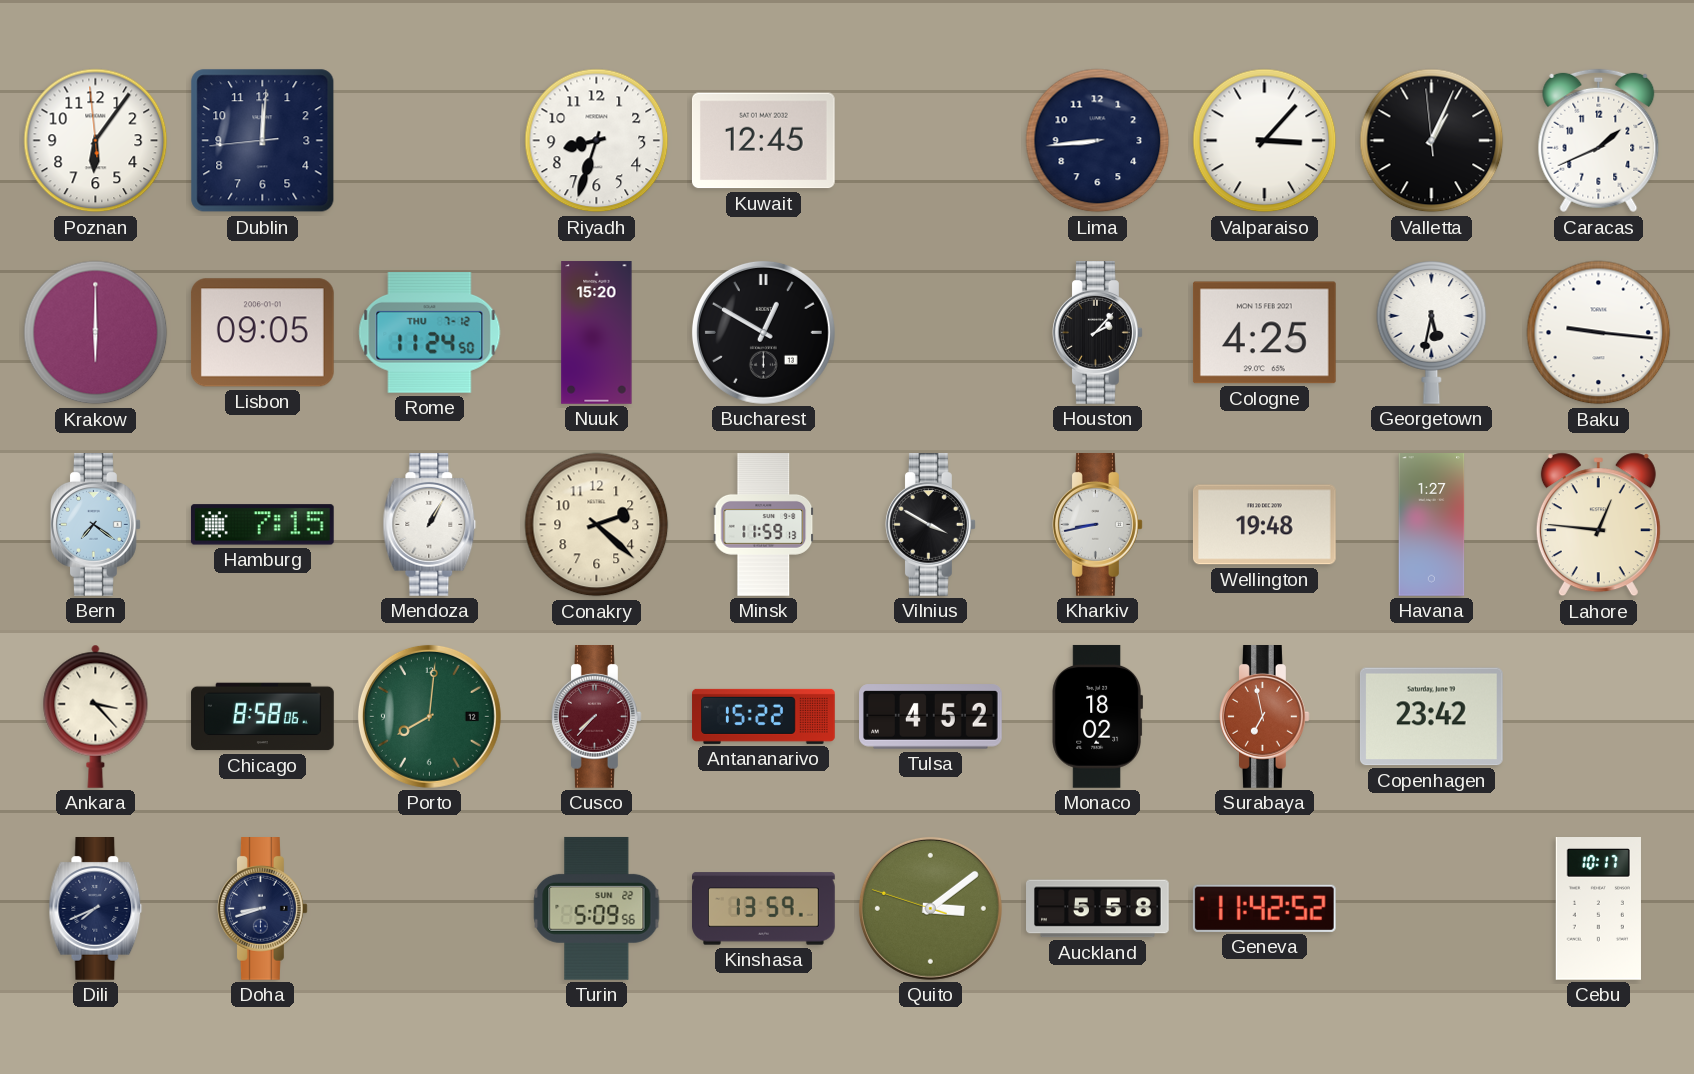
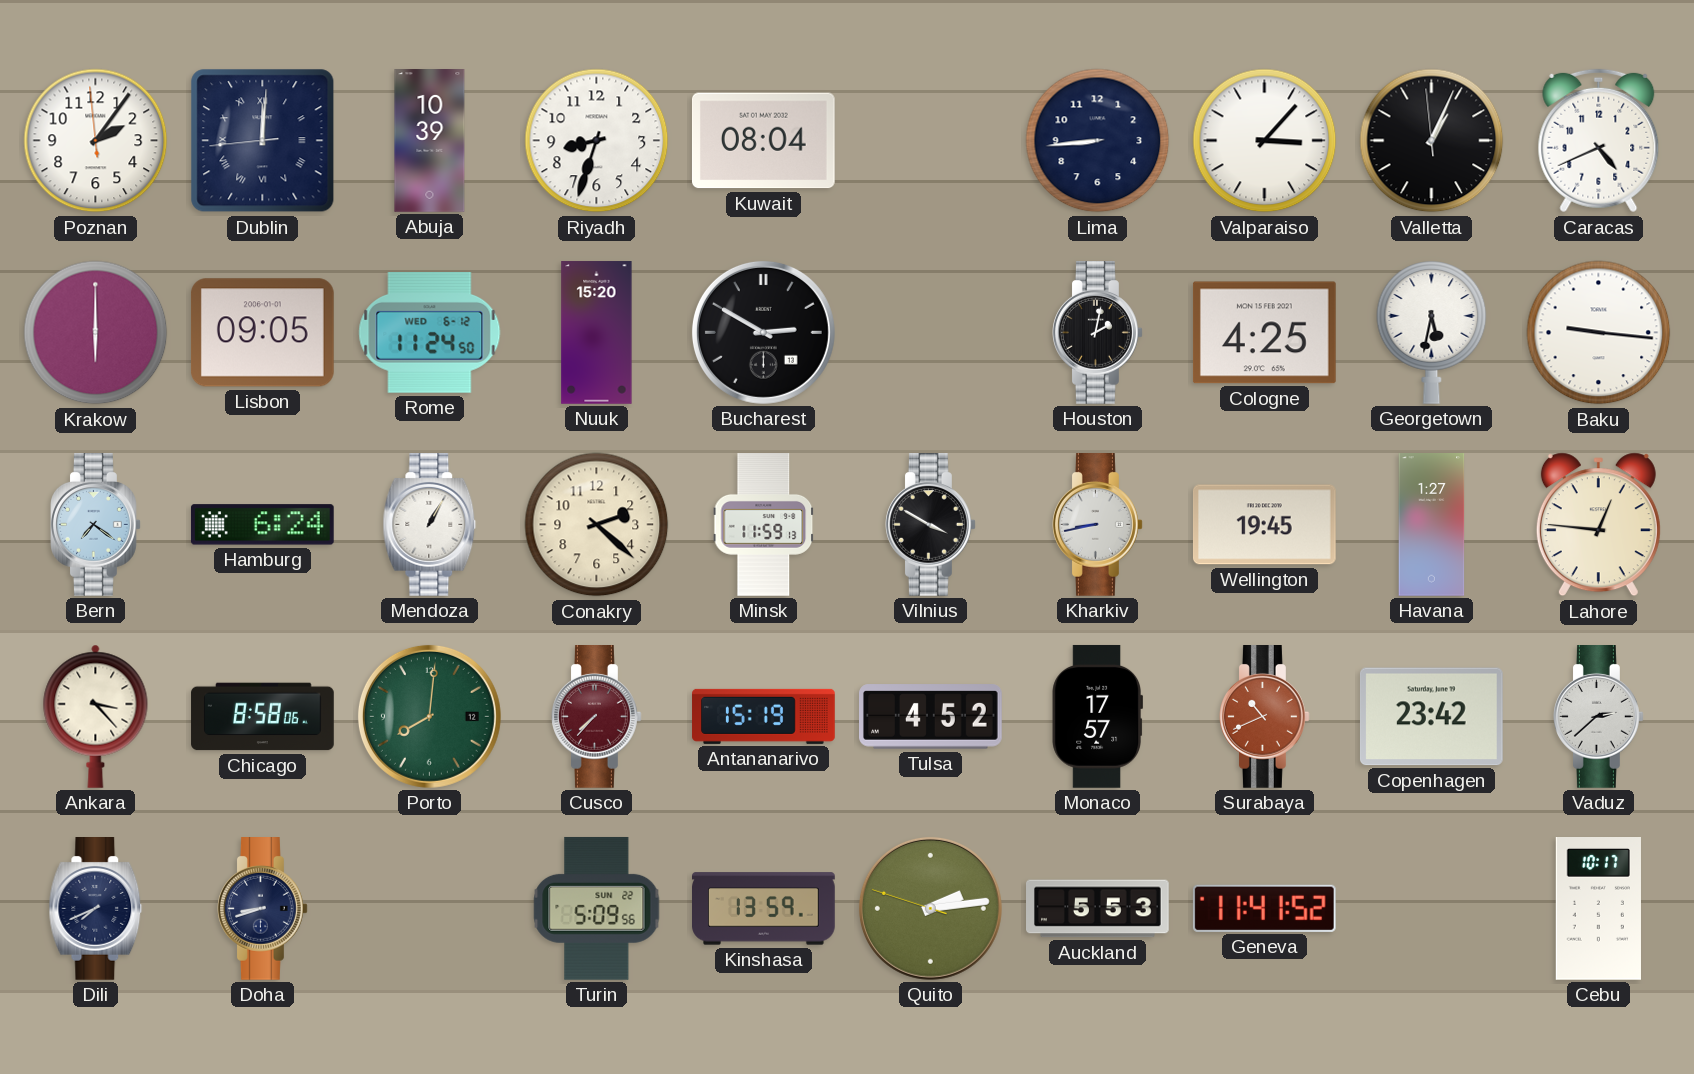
Poznan: 6:05 -> 2:05 (96, 141)
Dublin numerals: Arabic -> Roman (263, 141)
Abuja: none -> 10:39 (430, 141)
Kuwait: 12:45 -> 08:04 (763, 141)
Caracas: 1:41 -> 4:41 (1599, 141)
Rome date: THU 7-12 -> WED 6-12 (430, 333)
Bucharest: 12:50 -> 2:50 (763, 332)
Houston: 2:07 -> 2:02 (1098, 333)
Hamburg: 7:15 -> 6:24 (262, 525)
Wellington: 19:48 -> 19:45 (1264, 525)
Antananarivo: 15:22 -> 15:19 (764, 716)
Monaco: 18:02 -> 17:57 (1097, 716)
Surabaya: 6:58 -> 10:41 (1265, 717)
Vaduz: none -> 2:38 (1599, 717)
Quito: 3:08 -> 2:13 (930, 908)
Auckland: 5:58 -> 5:53 (1098, 909)
Geneva: 11:42 -> 11:41 (1264, 908)
